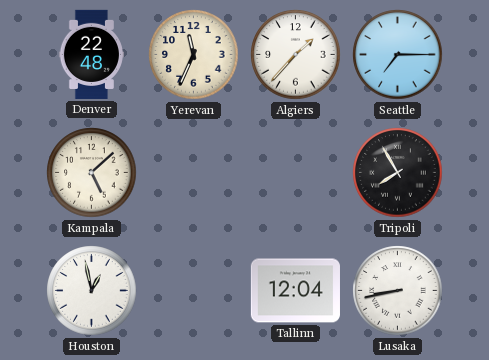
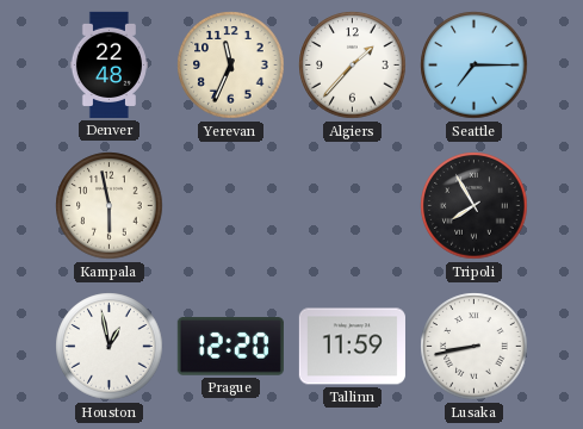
Kampala: 5:08 -> 5:58 (110, 206)
Prague: none -> 12:20 (230, 347)
Tallinn: 12:04 -> 11:59 (352, 347)
